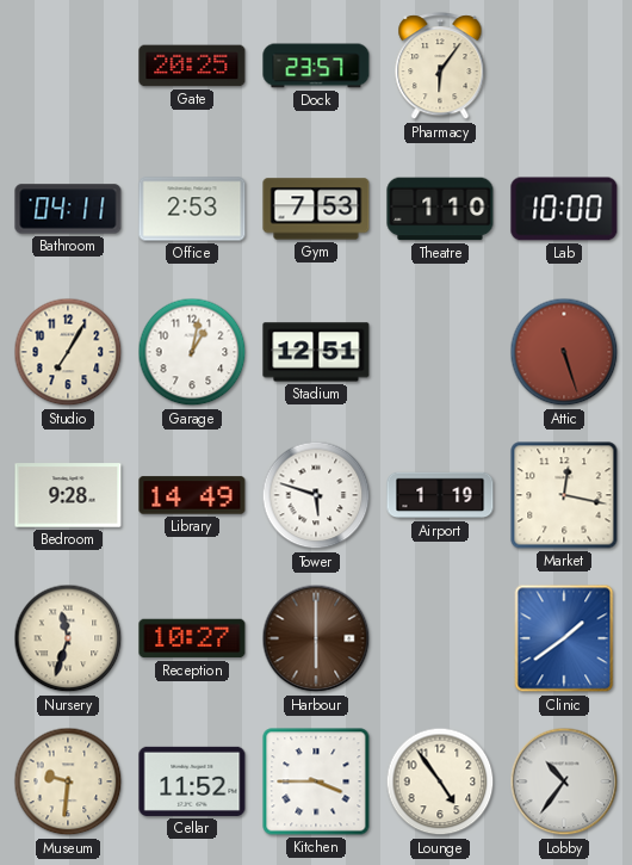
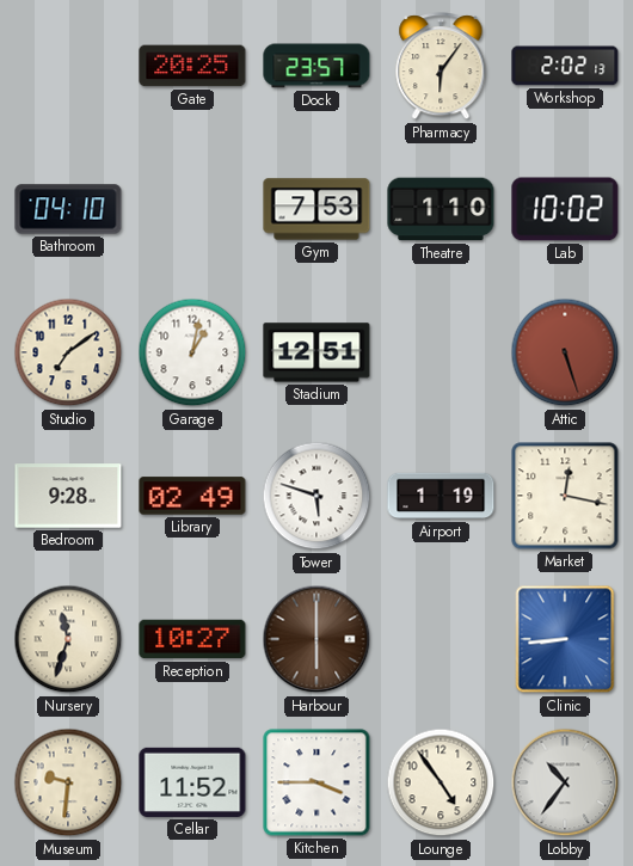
Workshop: none -> 2:02 (565, 66)
Bathroom: 04:11 -> 04:10 (68, 209)
Office: 2:53 -> none (192, 209)
Lab: 10:00 -> 10:02 (565, 209)
Studio: 7:05 -> 7:09 (68, 352)
Library: 14:49 -> 02:49 (192, 496)
Clinic: 1:39 -> 8:44 (565, 639)
